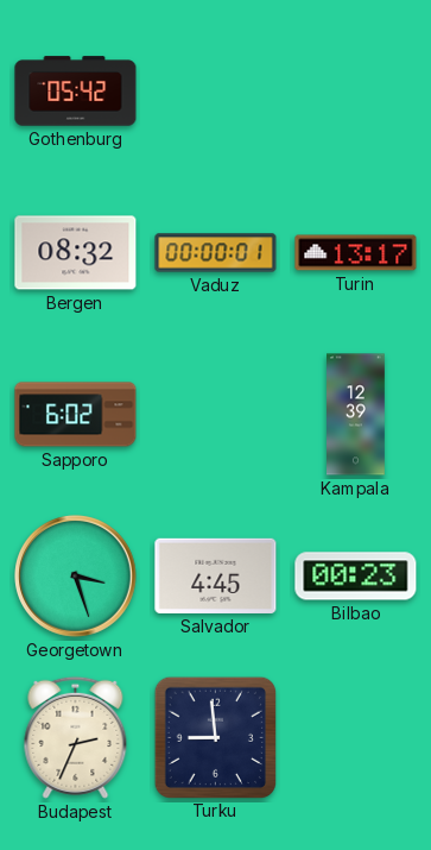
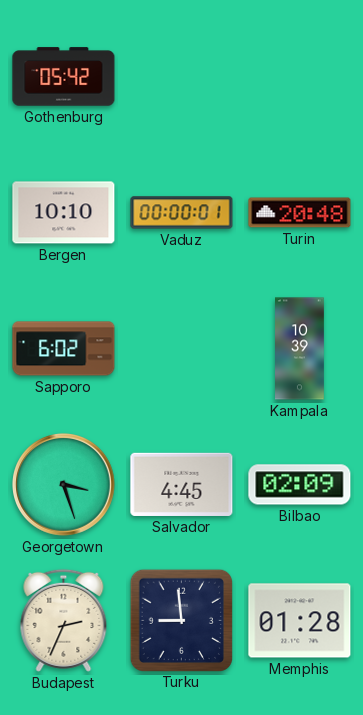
Bergen: 08:32 -> 10:10 (64, 213)
Turin: 13:17 -> 20:48 (300, 213)
Kampala: 12:39 -> 10:39 (300, 349)
Bilbao: 00:23 -> 02:09 (300, 485)
Memphis: none -> 01:28 (300, 621)
